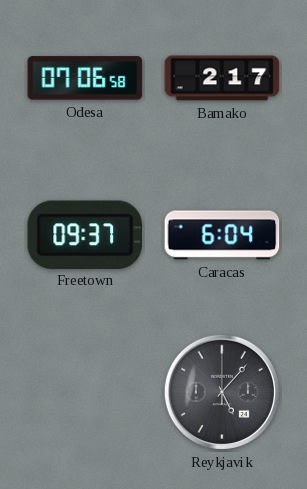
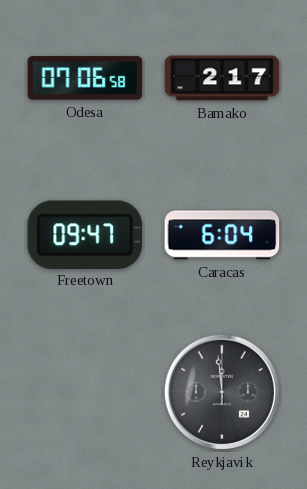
Freetown: 09:37 -> 09:47 (84, 234)
Reykjavik: 5:07 -> 11:59 (222, 392)
